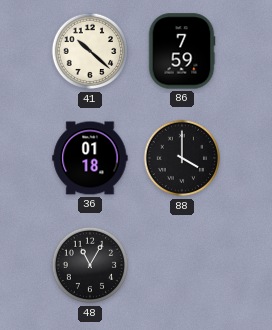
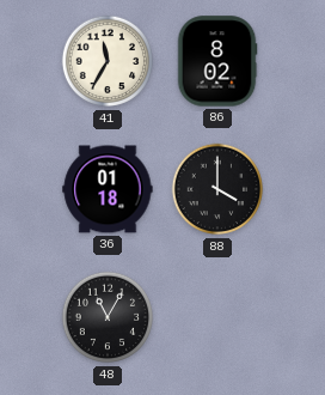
41: 10:22 -> 11:35 (108, 61)
86: 7:59 -> 8:02 (217, 61)
